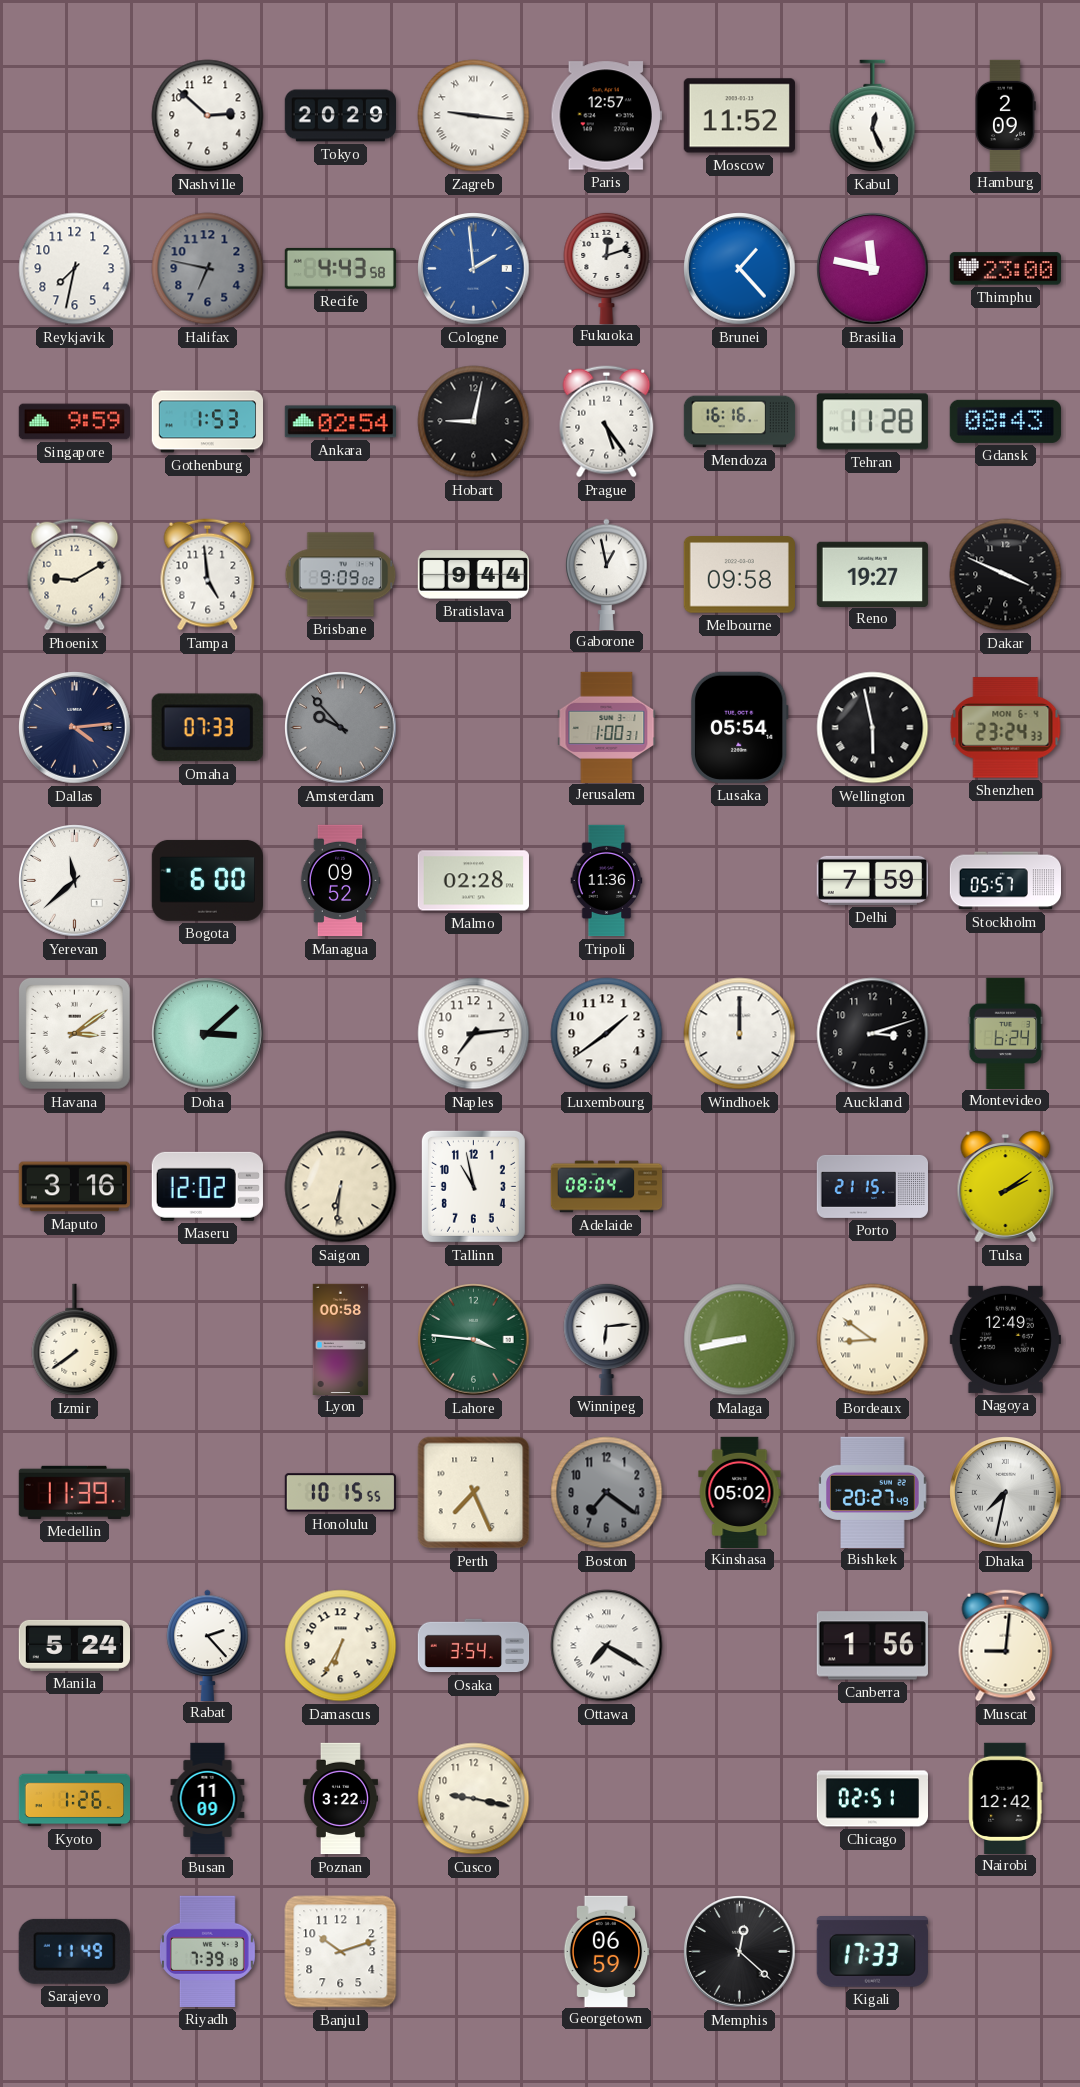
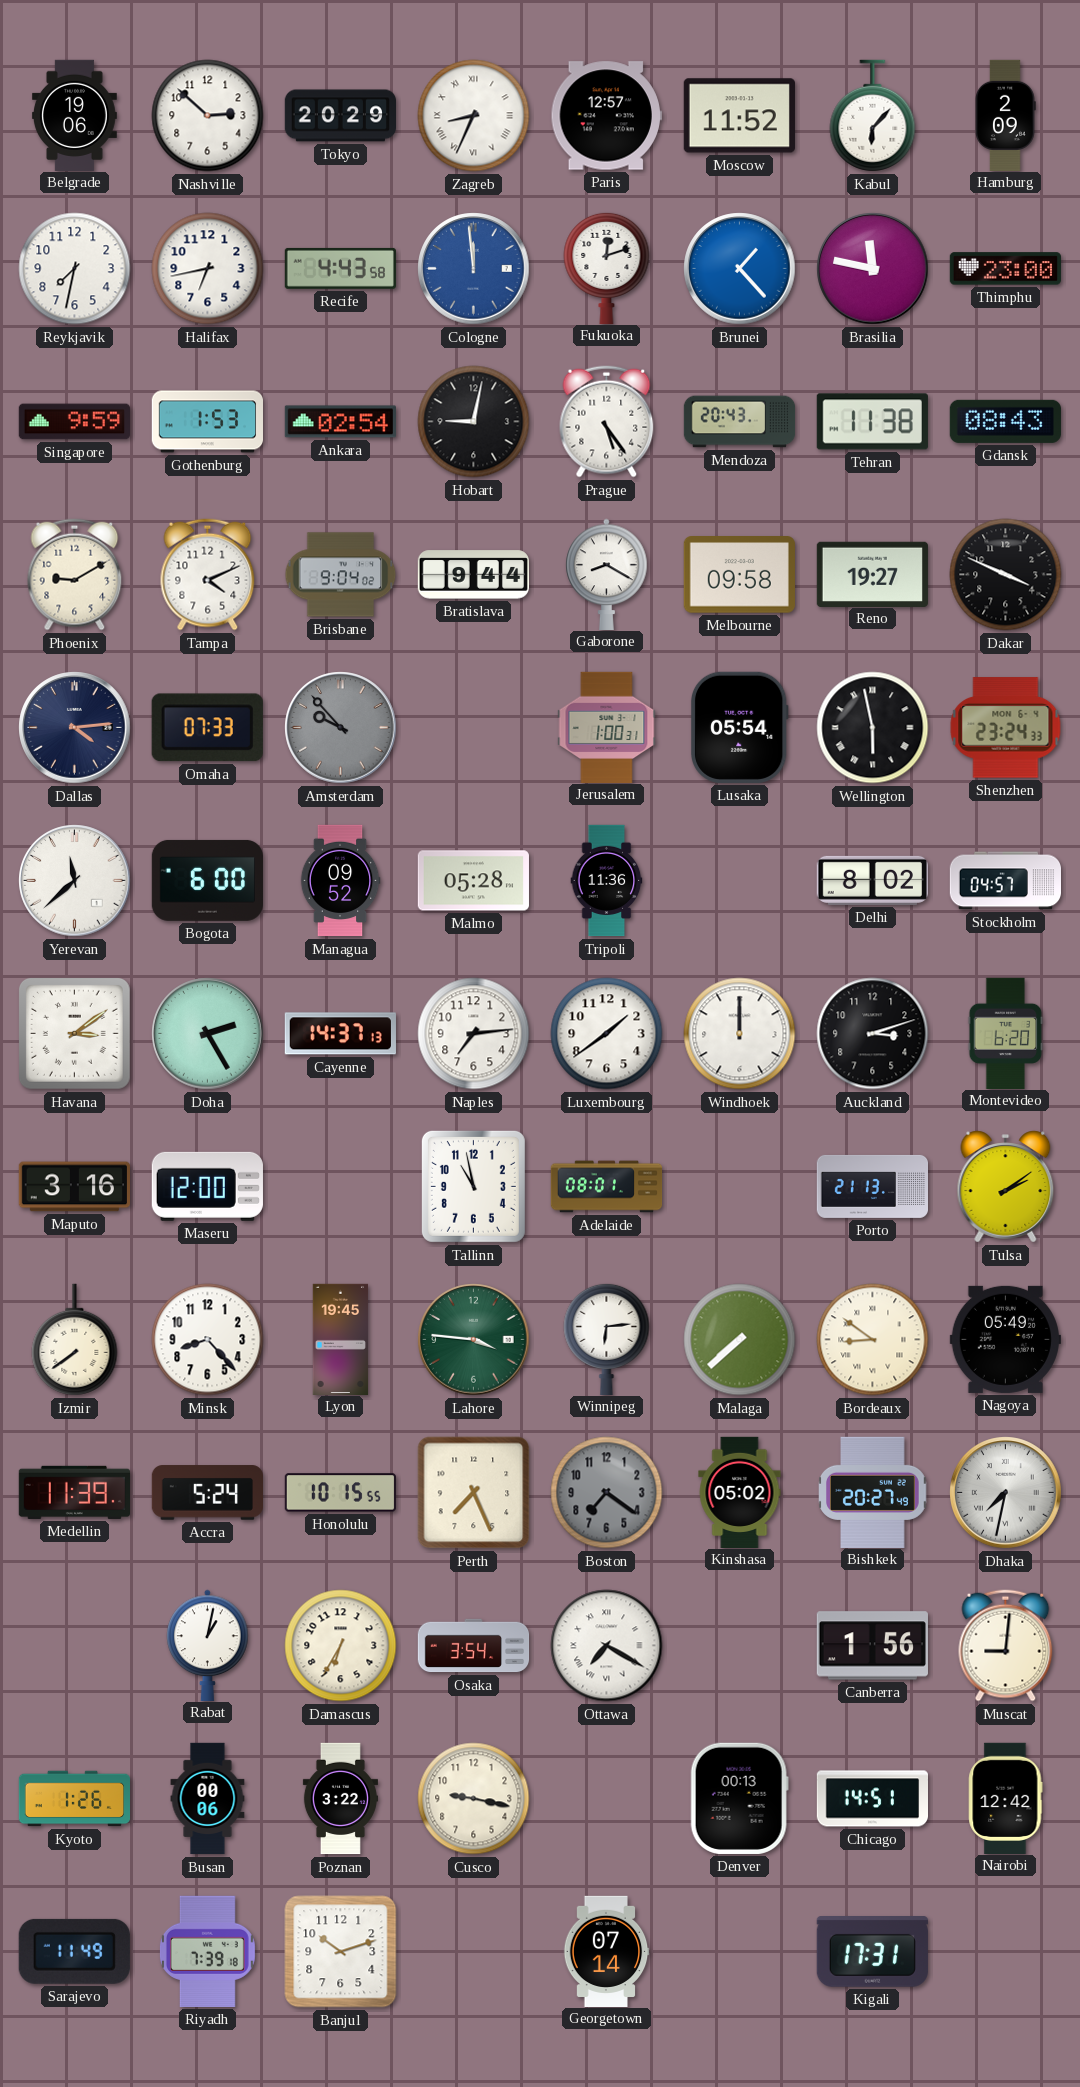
Belgrade: none -> 19:06 (74, 115)
Zagreb: 9:16 -> 8:34 (474, 116)
Kabul: 12:26 -> 6:07 (873, 116)
Halifax: 6:47 -> 6:43 (208, 269)
Halifax dial: grey -> white (208, 269)
Cologne: 1:59 -> 11:59 (474, 269)
Mendoza: 16:16 -> 20:43 (740, 422)
Tehran: 11:28 -> 11:38 (872, 422)
Tampa: 4:59 -> 4:11 (208, 575)
Brisbane: 9:09 -> 9:04 (341, 575)
Gaborone: 12:58 -> 8:20 (607, 574)
Malmo: 02:28 -> 05:28 (473, 881)
Delhi: 7:59 -> 8:02 (872, 880)
Stockholm: 05:57 -> 04:57 (1005, 881)
Doha: 3:08 -> 2:25 (208, 1034)
Cayenne: none -> 14:37 (340, 1034)
Montevideo: 6:24 -> 6:20 (1006, 1033)
Maseru: 12:02 -> 12:00 (207, 1186)
Saigon: 6:31 -> none (341, 1187)
Adelaide: 08:04 -> 08:01 (607, 1187)
Porto: 21:15 -> 21:13 (872, 1186)
Minsk: none -> 8:23 (208, 1340)
Lyon: 00:58 -> 19:45 (341, 1339)
Malaga: 8:43 -> 7:38 (740, 1340)
Nagoya: 12:49 -> 05:49 (1005, 1339)
Accra: none -> 5:24 (207, 1493)
Manila: 5:24 -> none (74, 1645)
Rabat: 2:23 -> 1:02 (208, 1645)
Busan: 11:09 -> 00:06 (208, 1799)
Denver: none -> 00:13 (739, 1798)
Chicago: 02:51 -> 14:51 (872, 1799)
Georgetown: 06:59 -> 07:14 (606, 1951)
Memphis: 12:22 -> none (740, 1952)
Kigali: 17:33 -> 17:31 (872, 1952)
